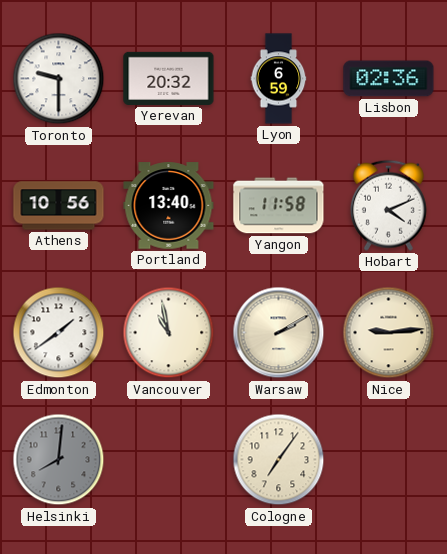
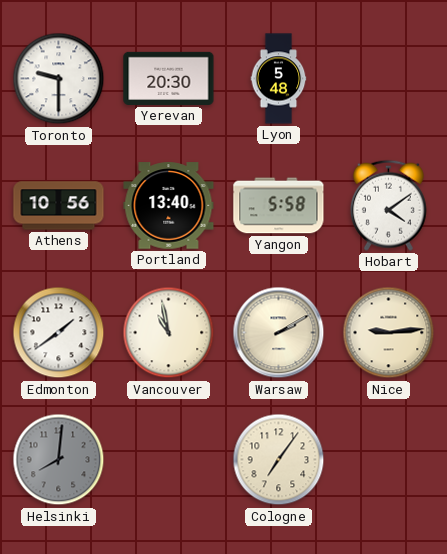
Yerevan: 20:32 -> 20:30 (169, 78)
Lyon: 6:59 -> 5:48 (279, 79)
Lisbon: 02:36 -> none (389, 79)
Yangon: 11:58 -> 5:58 (279, 206)
Hobart: 4:11 -> 4:09 (388, 205)
